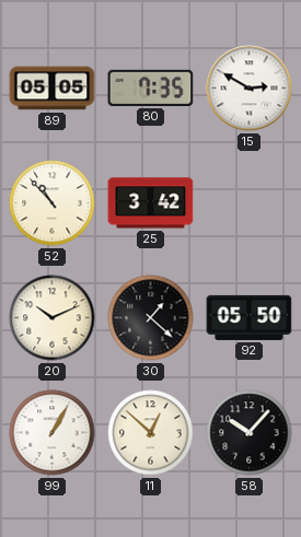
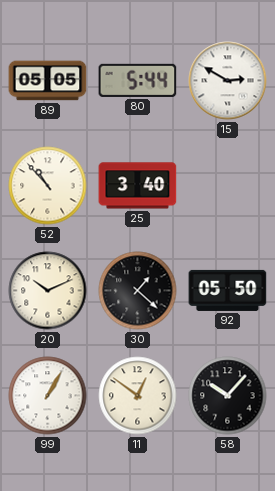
80: 7:35 -> 5:44 (138, 80)
25: 3:42 -> 3:40 (138, 186)
11: 12:52 -> 12:51 (138, 396)
